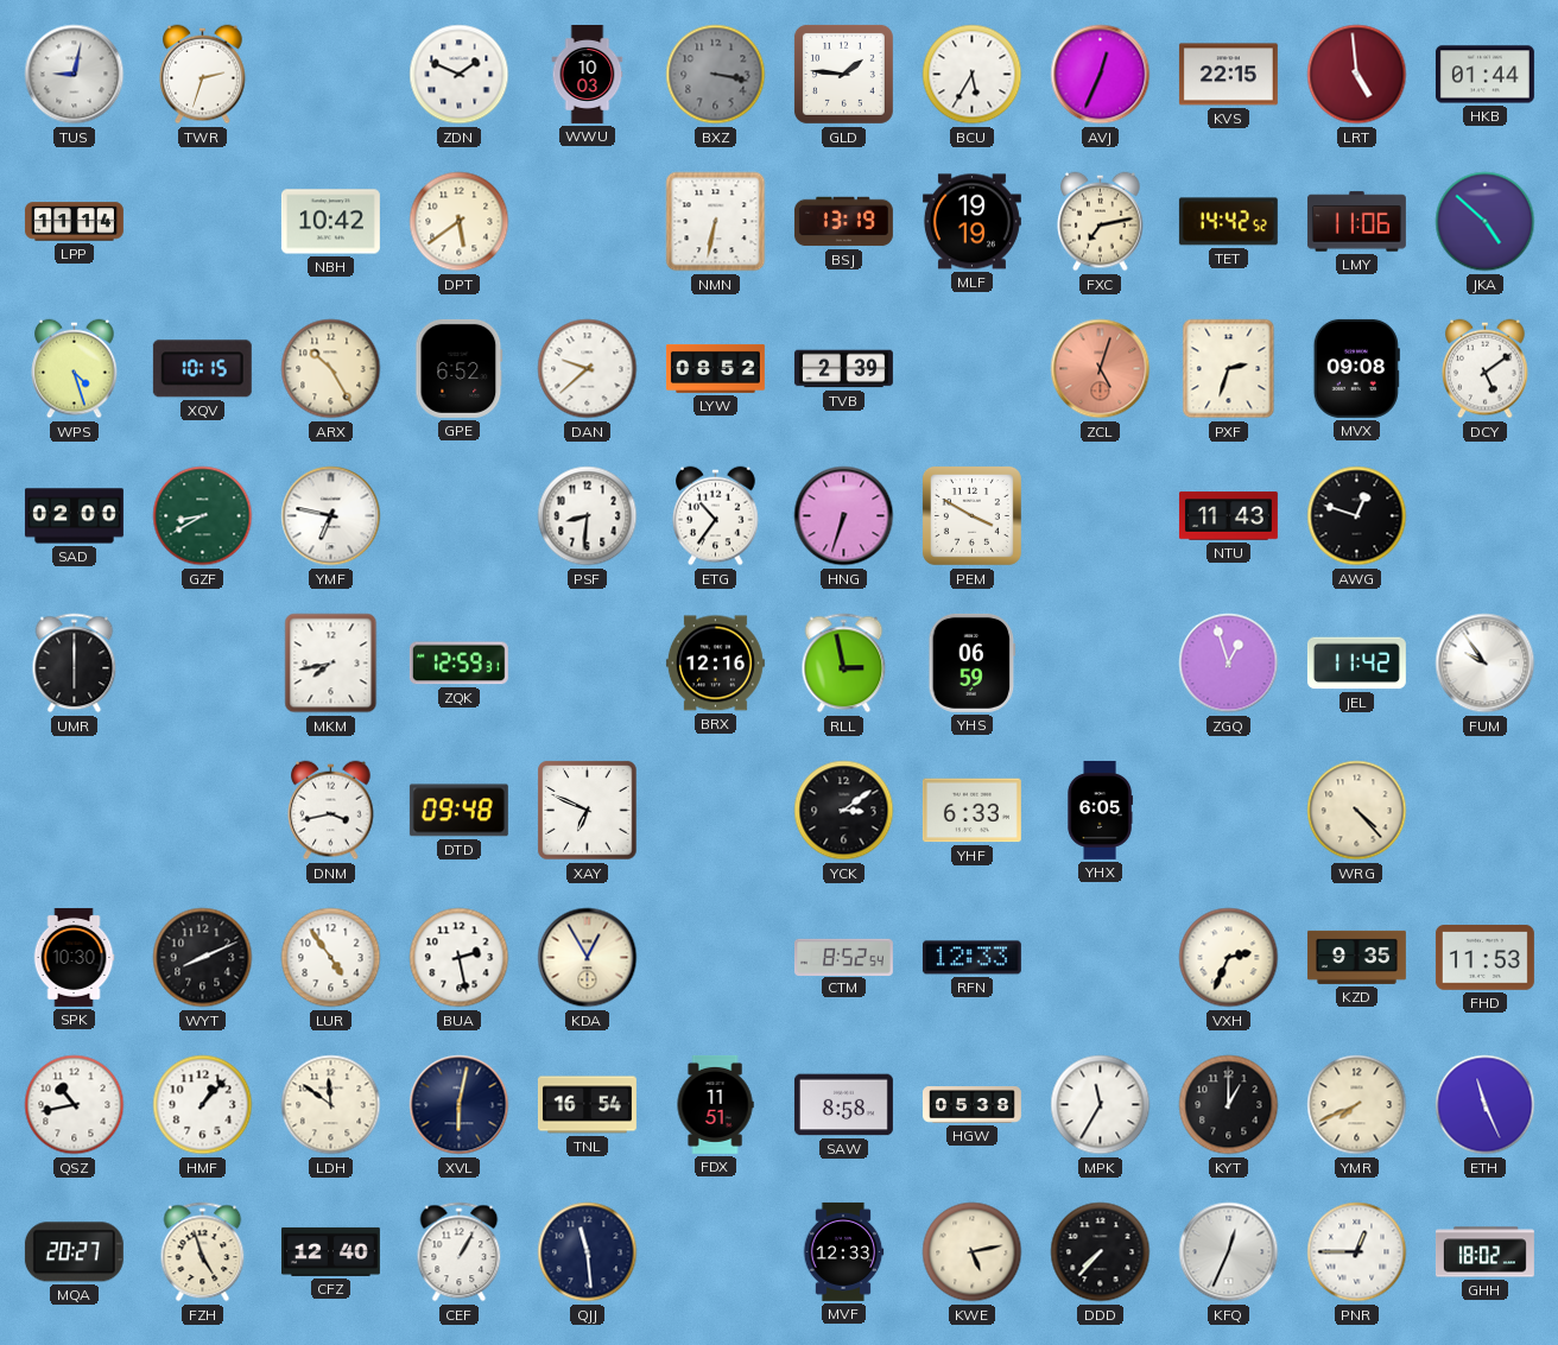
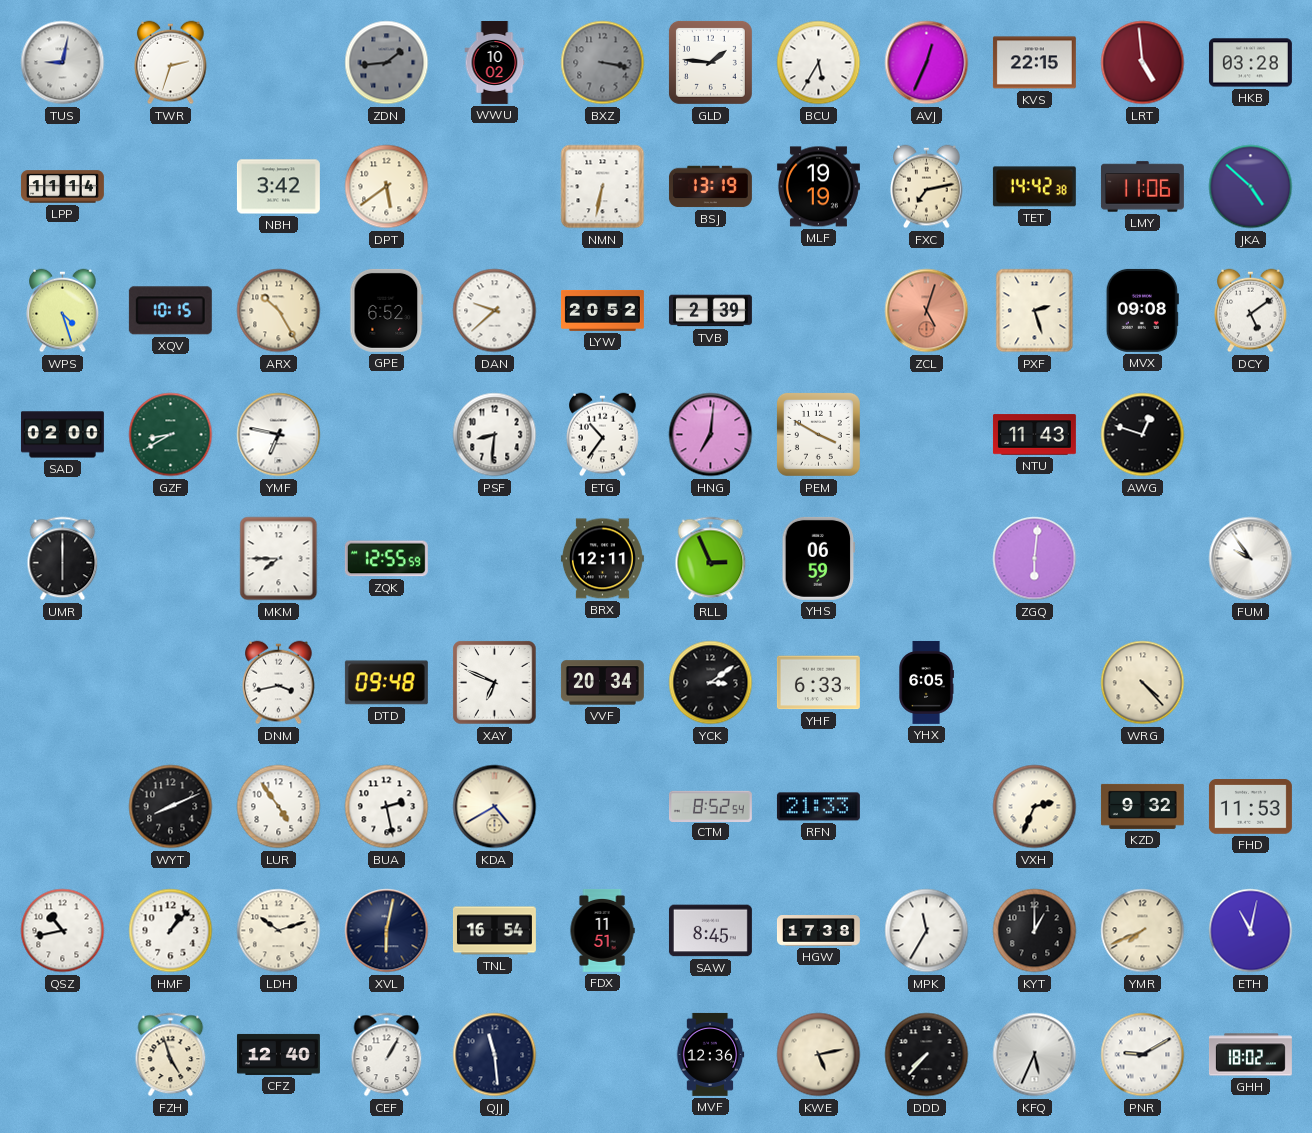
ZDN: 1:49 -> 1:44 (387, 63)
ZDN dial: white -> grey (387, 63)
WWU: 10:03 -> 10:02 (495, 63)
HKB: 01:44 -> 03:28 (1250, 63)
NBH: 10:42 -> 3:42 (278, 187)
TET: 14:42:52 -> 14:42:38 (1034, 187)
LYW: 08:52 -> 20:52 (602, 310)
PXF: 2:33 -> 2:27 (1035, 311)
HNG: 6:33 -> 7:01 (711, 435)
MKM: 7:43 -> 7:45 (279, 559)
ZQK: 12:59 -> 12:55 (386, 559)
BRX: 12:16 -> 12:11 (602, 559)
RLL: 2:58 -> 2:56 (711, 559)
ZGQ: 12:57 -> 6:01 (1035, 559)
JEL: 11:42 -> none (1356, 664)
VVF: none -> 20:34 (602, 683)
SPK: 10:30 -> none (74, 957)
KDA: 12:55 -> 4:40 (495, 807)
RFN: 12:33 -> 21:33 (818, 807)
KZD: 9:35 -> 9:32 (1142, 806)
LDH: 11:51 -> 10:12 (279, 931)
SAW: 8:58 -> 8:45 (710, 931)
HGW: 05:38 -> 17:38 (818, 931)
ETH: 11:26 -> 11:02 (1251, 931)
MQA: 20:27 -> none (74, 1252)
MVF: 12:33 -> 12:36 (710, 1054)
KFQ: 12:34 -> 5:34 (1035, 1055)
PNR: 12:45 -> 9:10 (1143, 1055)
